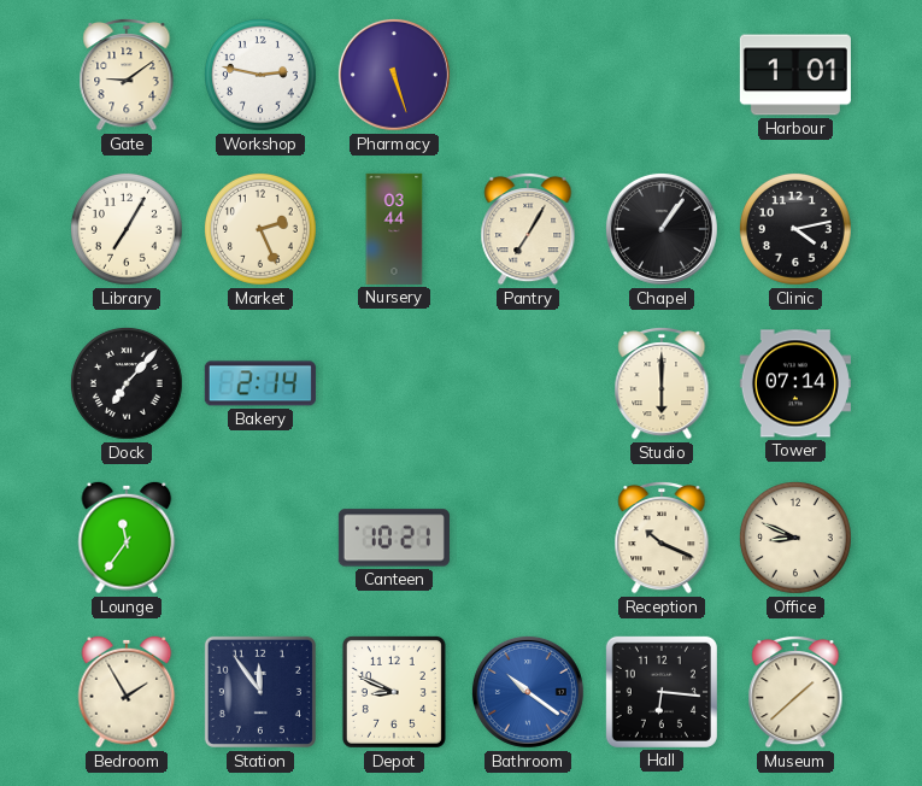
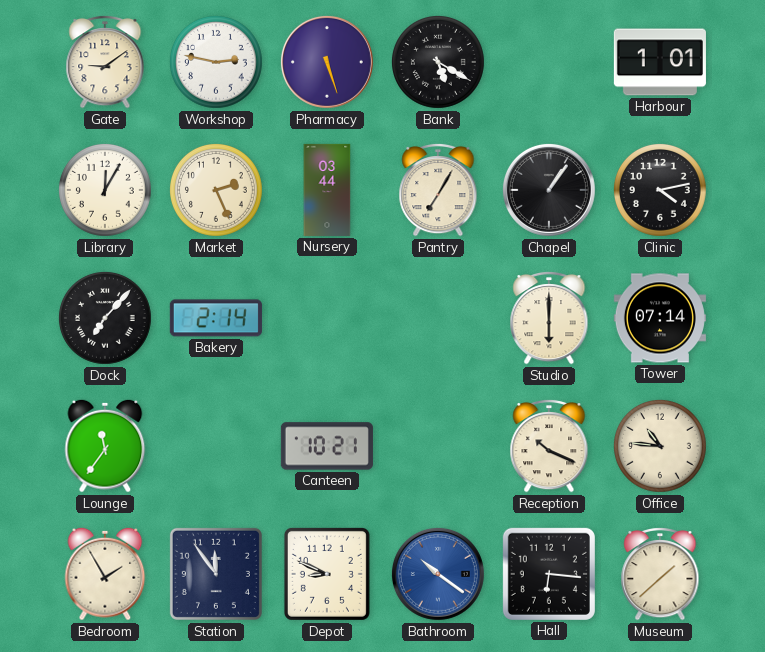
Bank: none -> 5:20 (439, 63)
Library: 7:05 -> 12:05 (106, 191)
Office: 8:49 -> 10:46 (661, 447)
